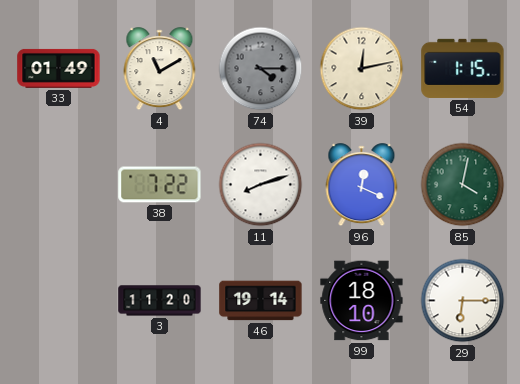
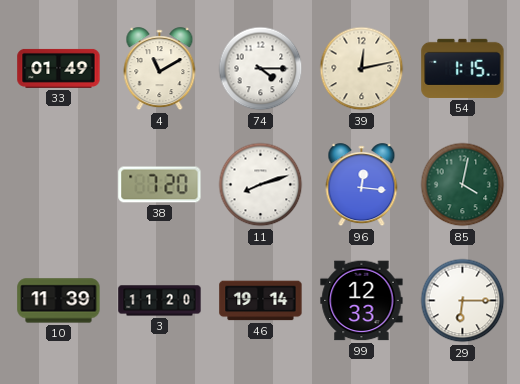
74 dial: grey -> white (261, 69)
38: 7:22 -> 7:20 (160, 185)
96: 12:19 -> 12:16 (362, 185)
10: none -> 11:39 (59, 301)
99: 18:10 -> 12:33 (362, 301)
